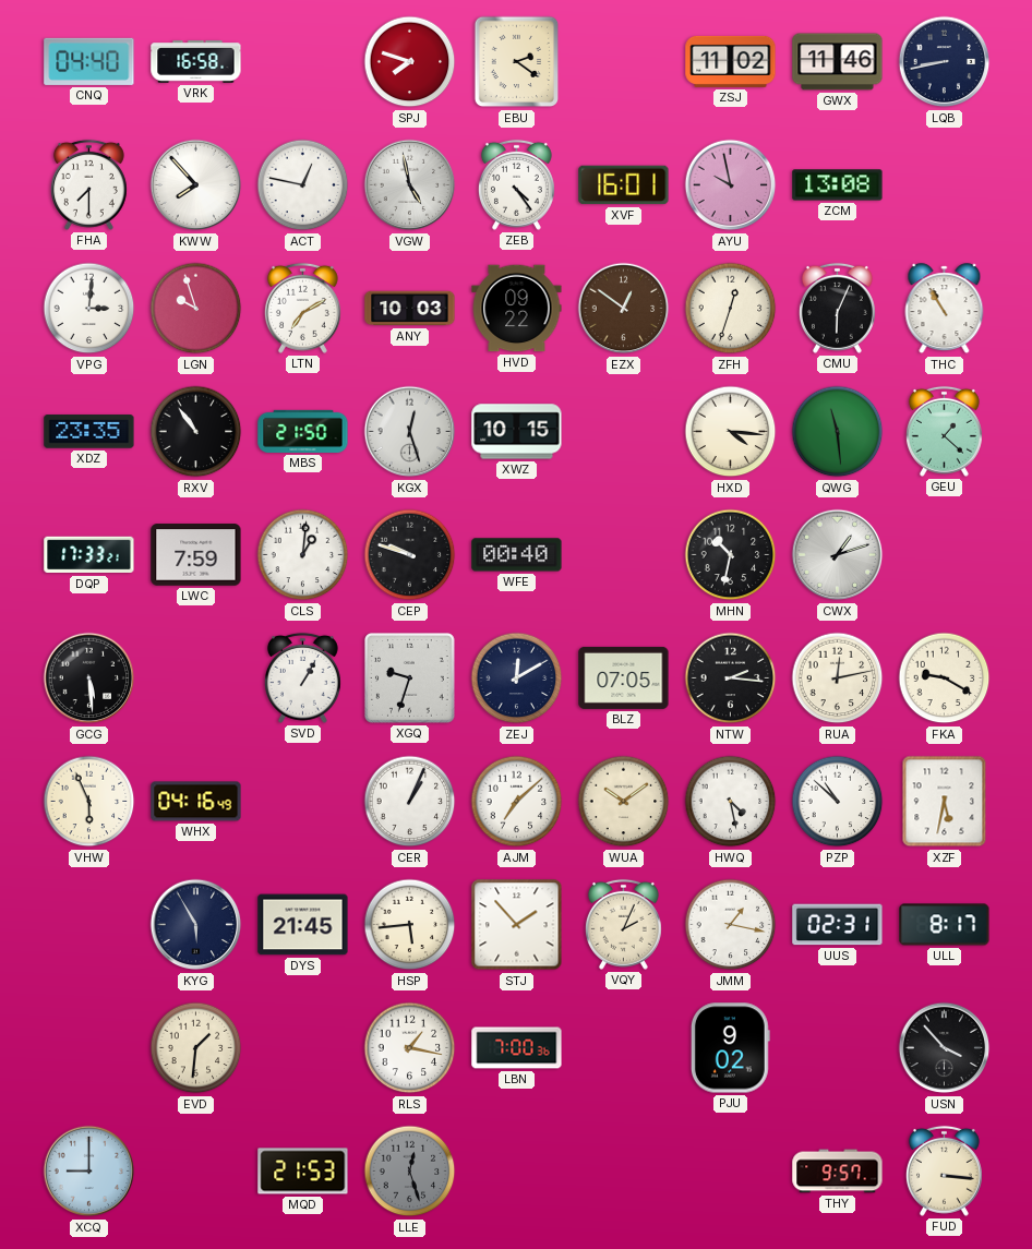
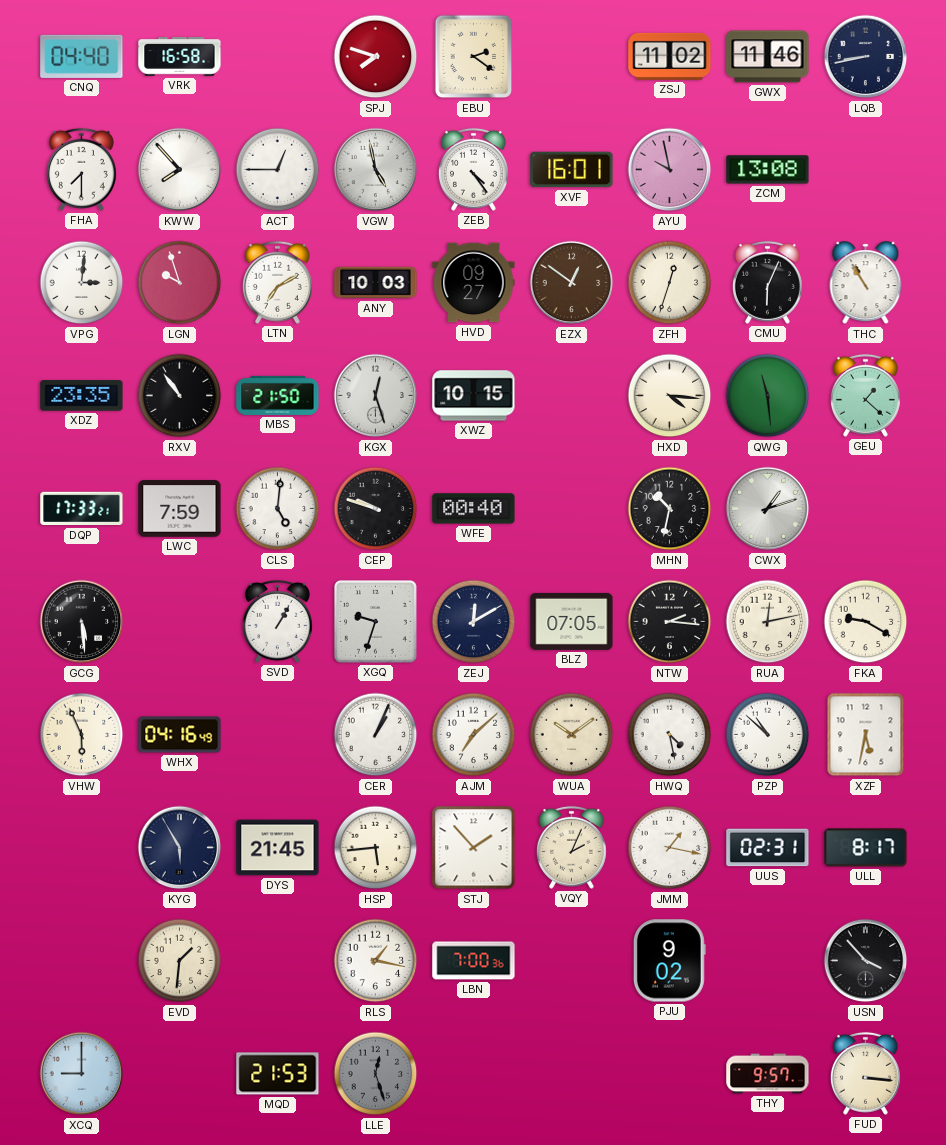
ACT: 12:47 -> 12:45 (278, 170)
HVD: 09:22 -> 09:27 (474, 283)
CLS: 1:01 -> 5:01 (278, 509)
